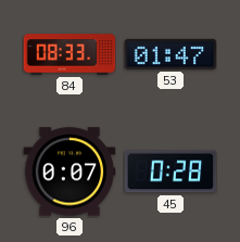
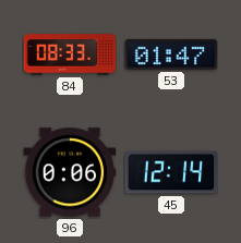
96: 0:07 -> 0:06 (70, 172)
45: 0:28 -> 12:14 (171, 172)
